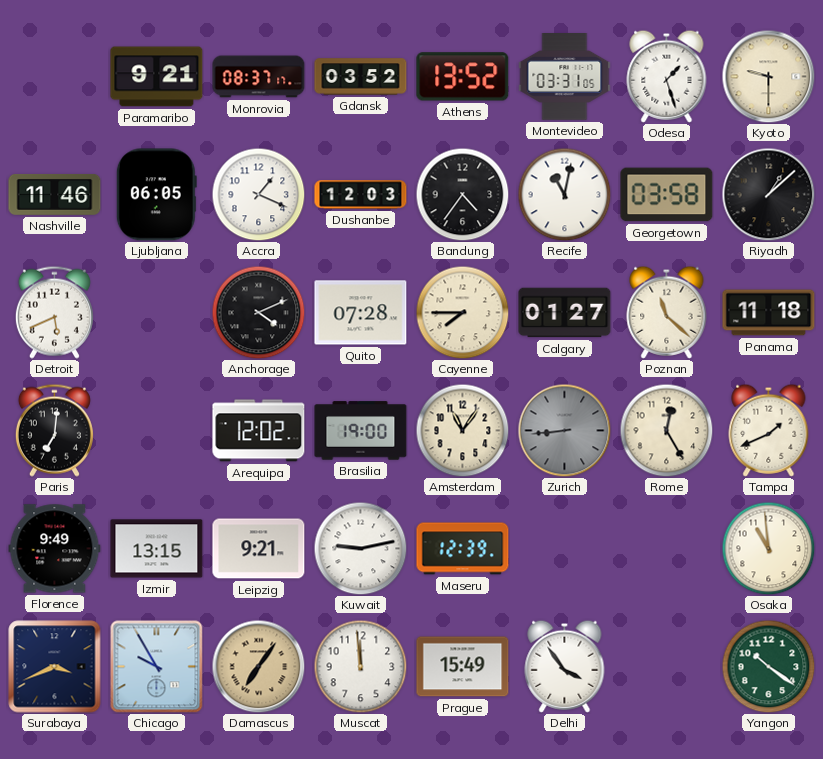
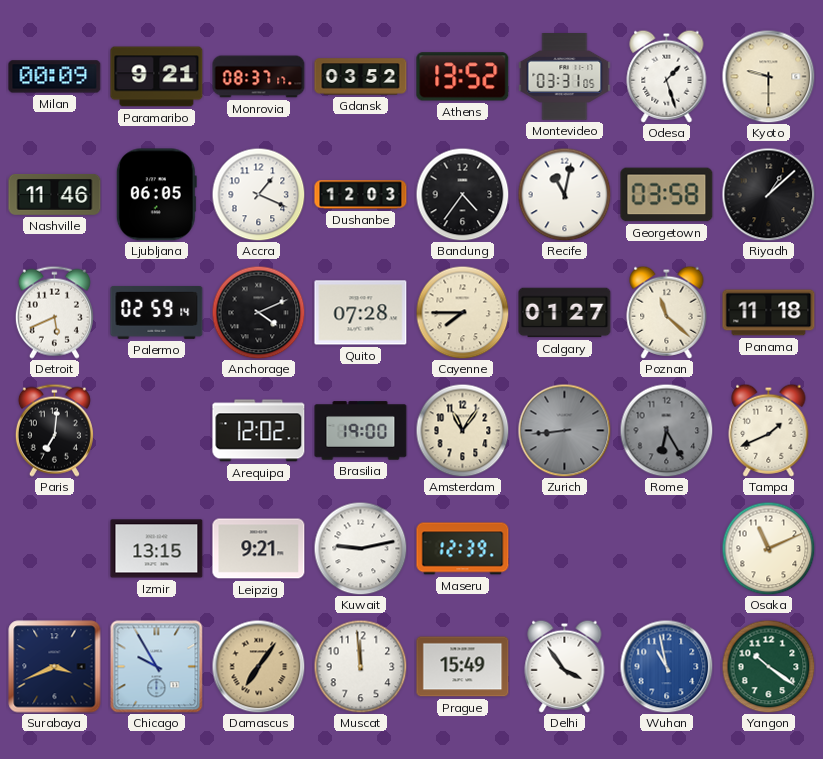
Milan: none -> 00:09 (55, 77)
Palermo: none -> 02:59 (157, 312)
Rome: 12:25 -> 6:25 (666, 430)
Rome dial: cream -> grey (666, 430)
Florence: 9:49 -> none (55, 549)
Osaka: 10:59 -> 11:11 (768, 548)
Wuhan: none -> 10:58 (666, 666)
